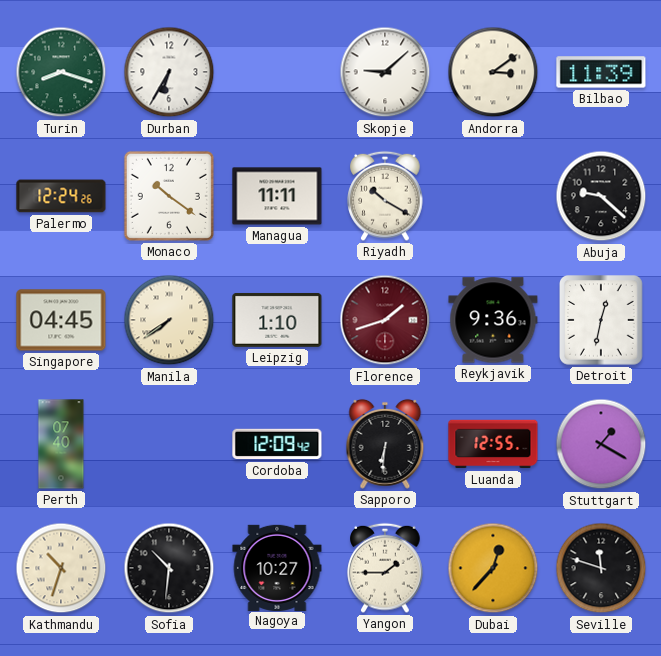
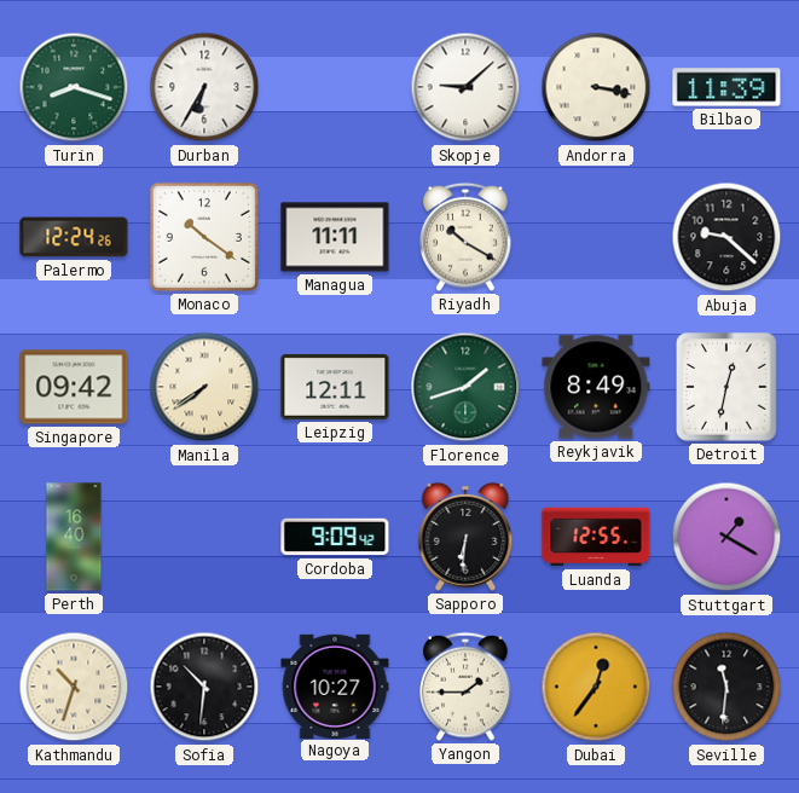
Andorra: 3:09 -> 3:17 (596, 87)
Singapore: 04:45 -> 09:42 (74, 387)
Leipzig: 1:10 -> 12:11 (335, 387)
Florence dial: burgundy -> green (465, 387)
Reykjavik: 9:36 -> 8:49 (596, 387)
Perth: 07:40 -> 16:40 (74, 537)
Cordoba: 12:09 -> 9:09 (335, 537)
Dubai: 12:37 -> 12:36 (596, 687)
Seville: 11:48 -> 11:31 (726, 687)
